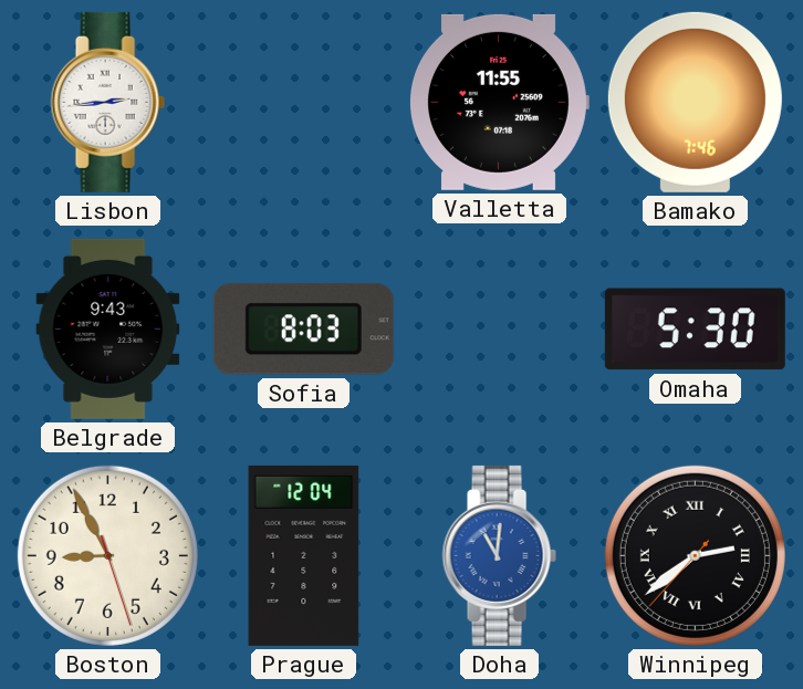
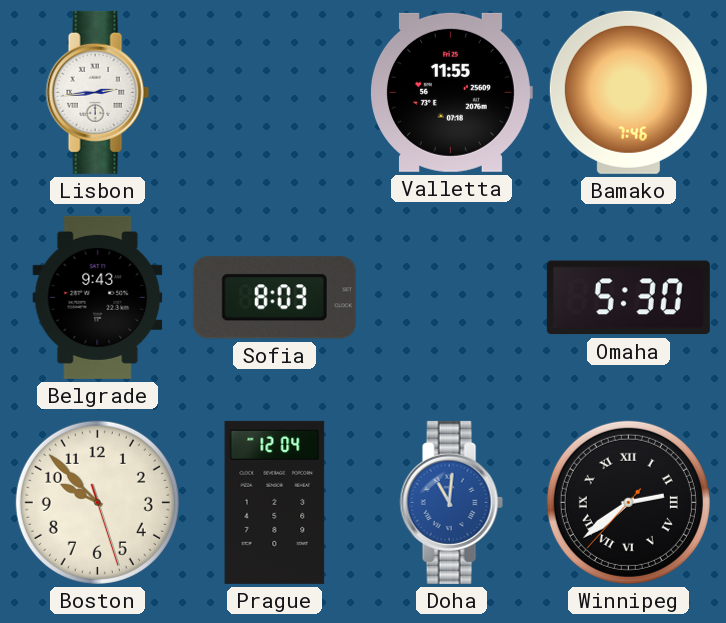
Boston: 8:55 -> 9:52 (97, 502)
